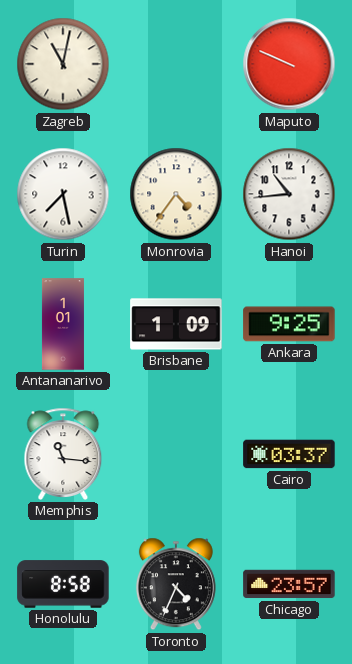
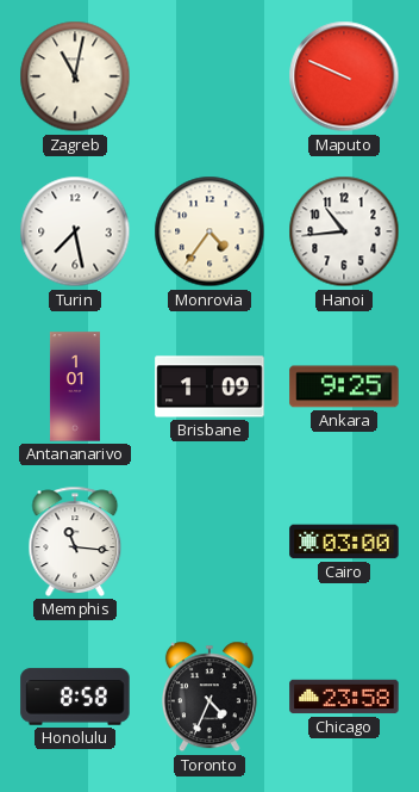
Cairo: 03:37 -> 03:00 (344, 542)
Chicago: 23:57 -> 23:58 (344, 697)
